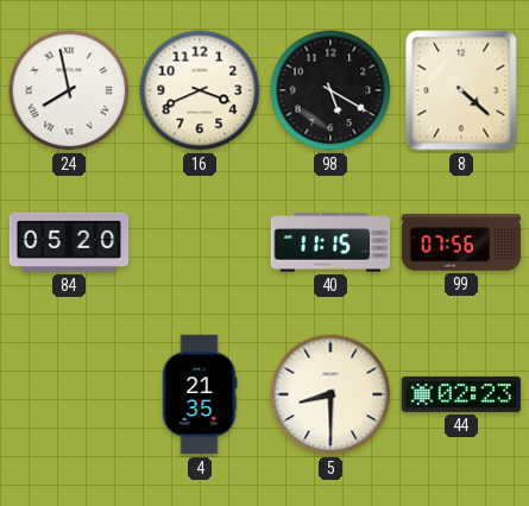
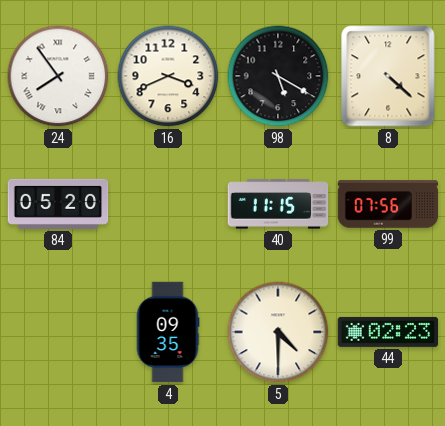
24: 7:58 -> 7:54 (58, 76)
4: 21:35 -> 09:35 (168, 332)
5: 8:30 -> 4:30 (278, 332)
